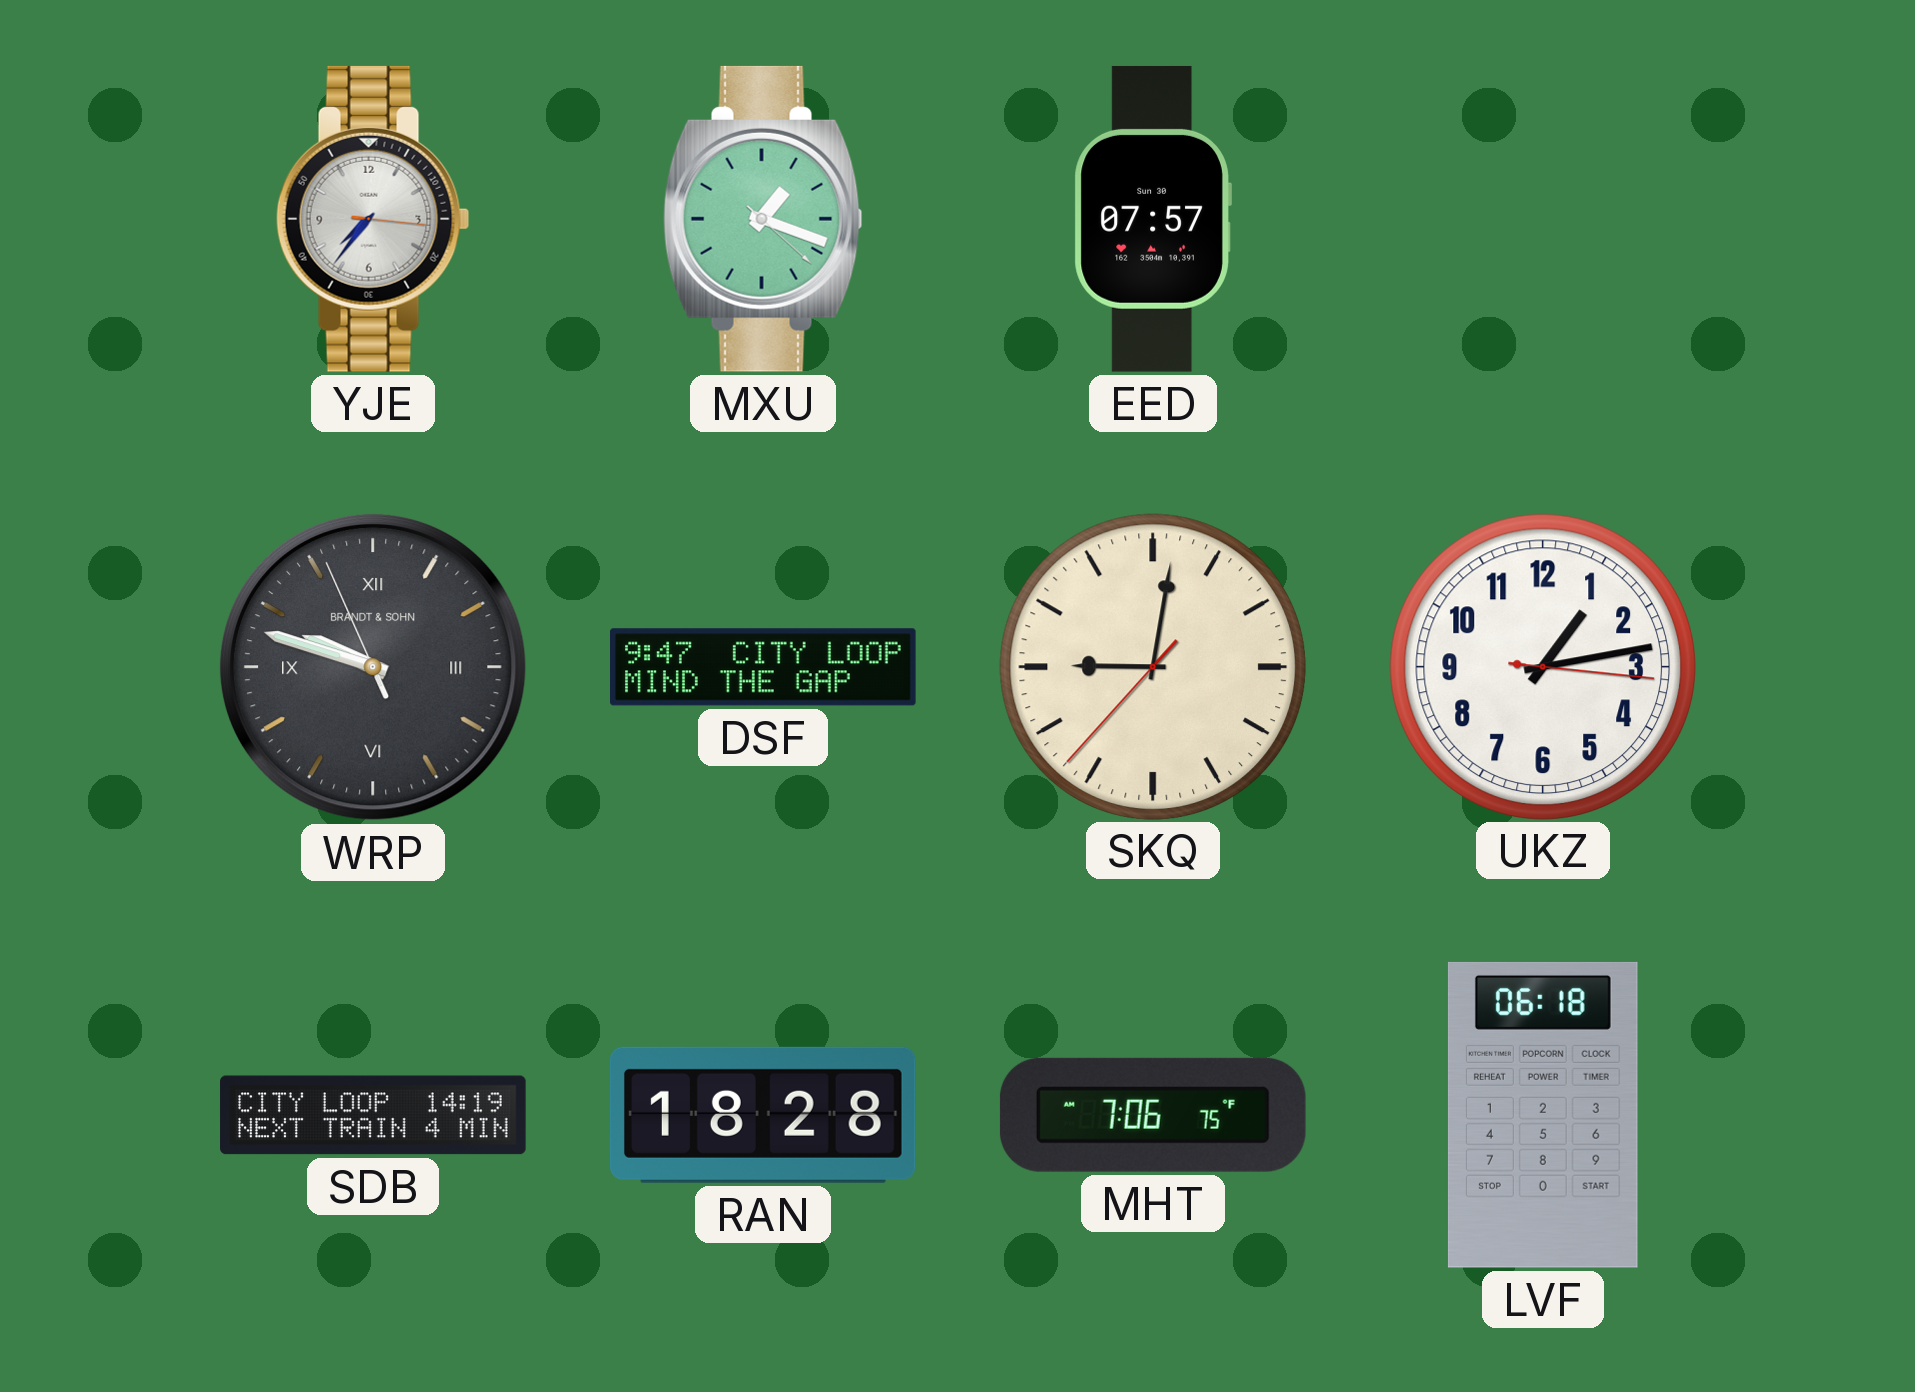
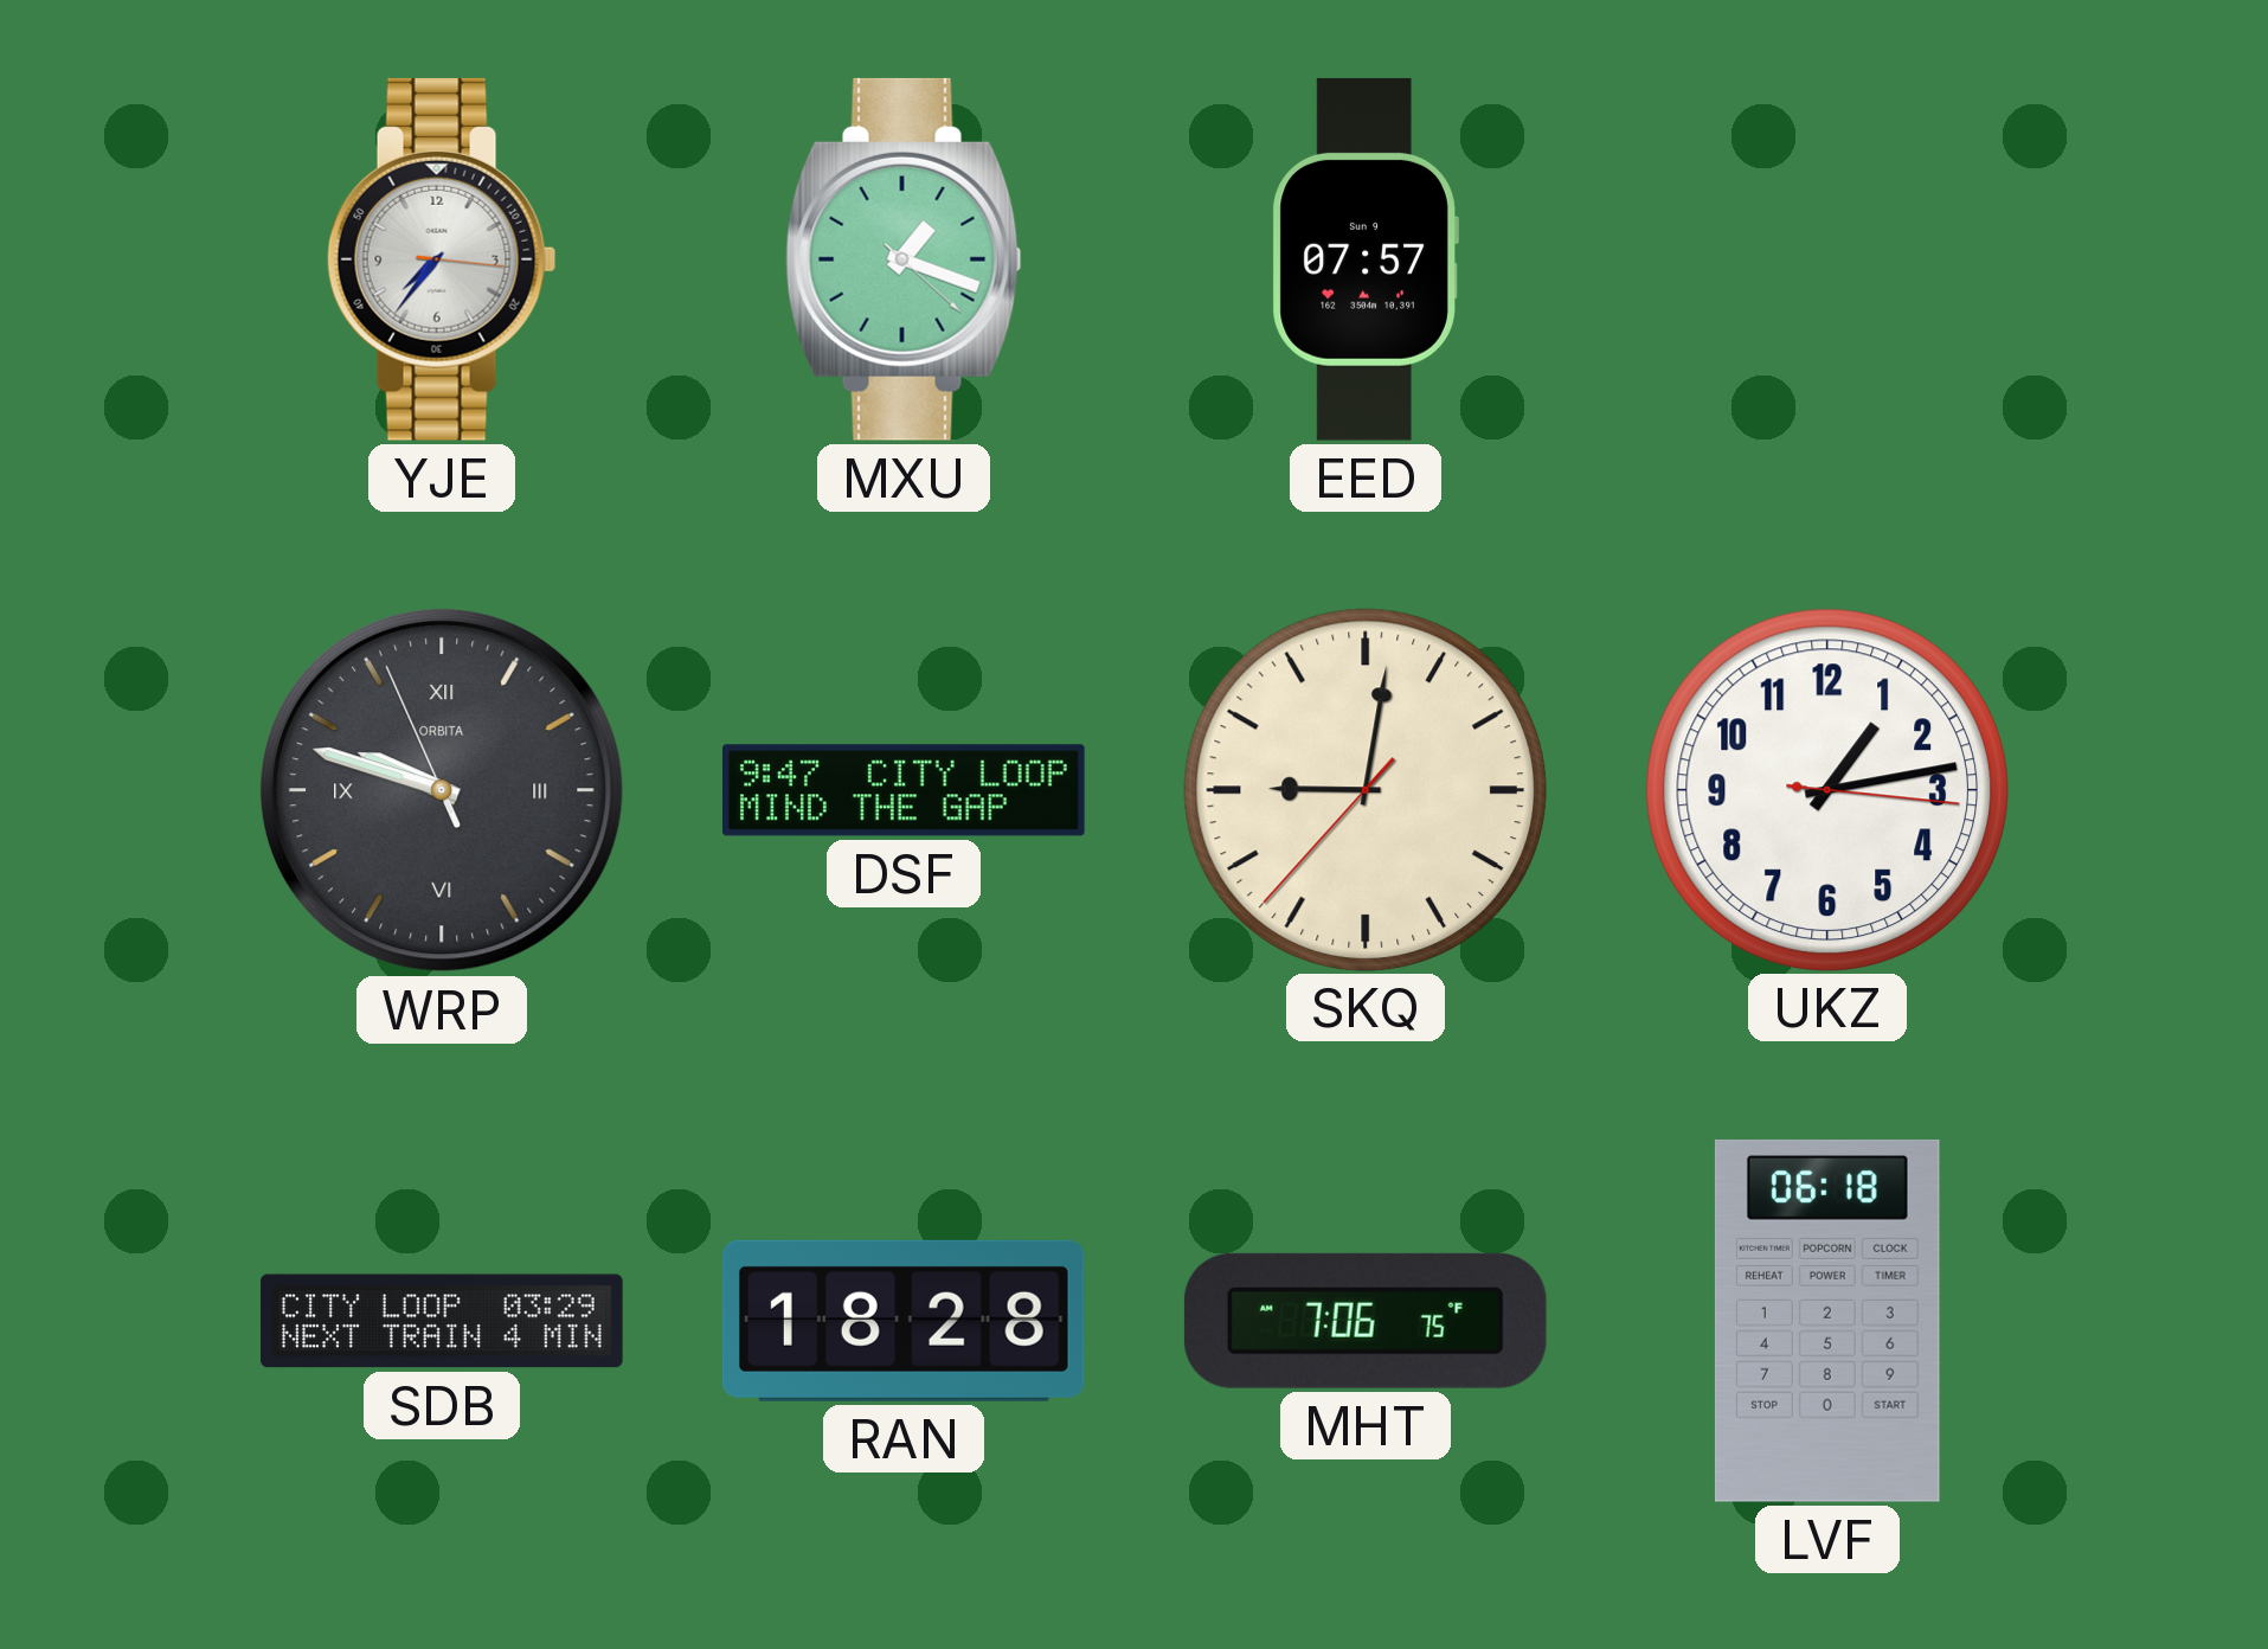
EED date: Sun 30 -> Sun 9 (1366, 259)
WRP brand: BRANDT & SOHN -> ORBITA (442, 790)
SDB: 14:19 -> 03:29 (442, 1321)
